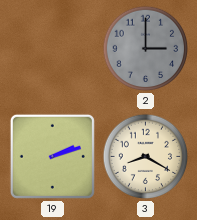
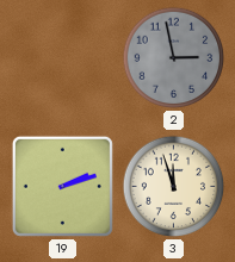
2: 3:00 -> 2:58 (174, 58)
3: 8:20 -> 11:57 (174, 187)
